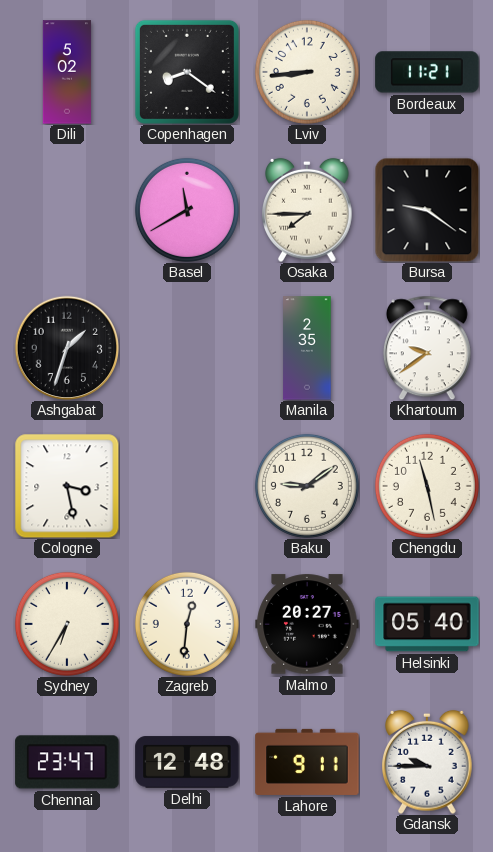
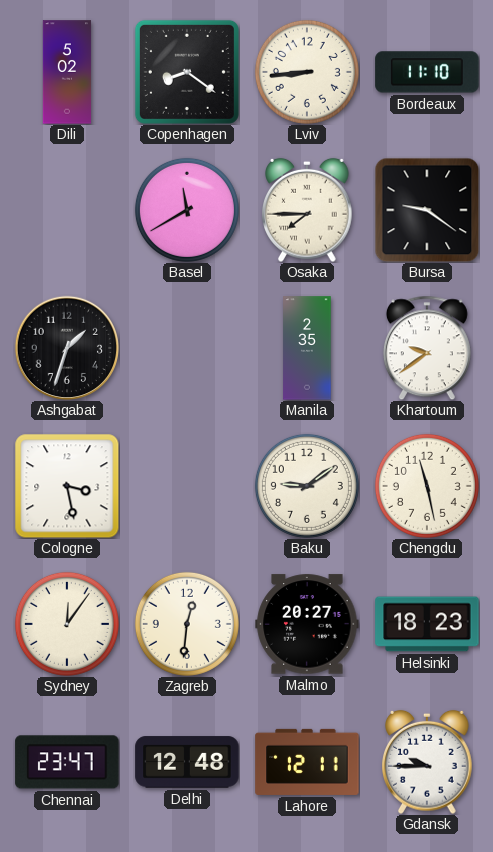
Bordeaux: 11:21 -> 11:10 (427, 72)
Sydney: 6:35 -> 12:06 (67, 624)
Helsinki: 05:40 -> 18:23 (427, 624)
Lahore: 9:11 -> 12:11 (307, 762)
